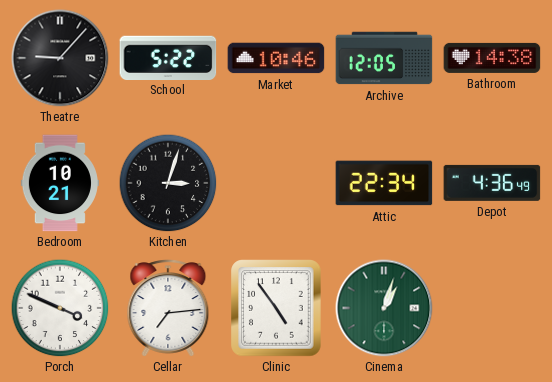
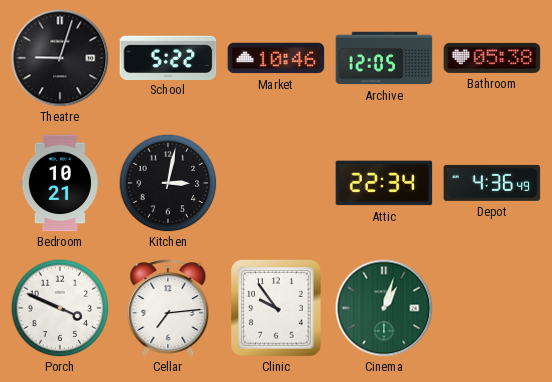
Theatre: 9:07 -> 9:03 (60, 58)
Bathroom: 14:38 -> 05:38 (492, 58)
Kitchen: 3:03 -> 3:02 (168, 183)
Clinic: 4:54 -> 9:54 (276, 308)
